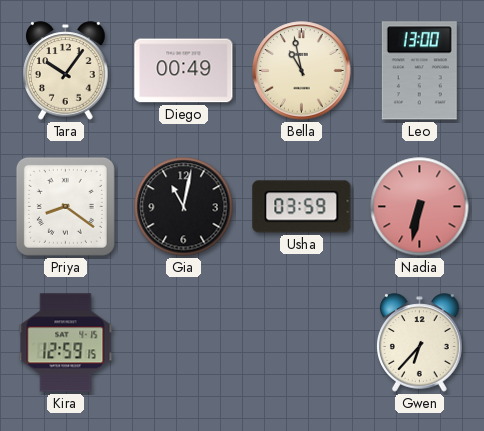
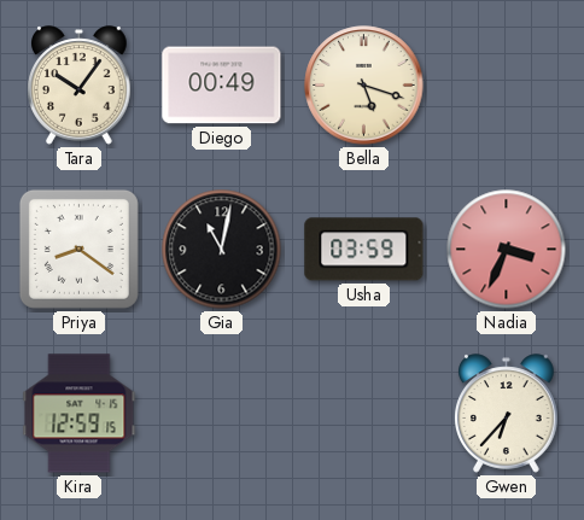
Bella: 10:58 -> 5:18 (364, 86)
Leo: 13:00 -> none (419, 71)
Nadia: 6:32 -> 3:34 (507, 250)
